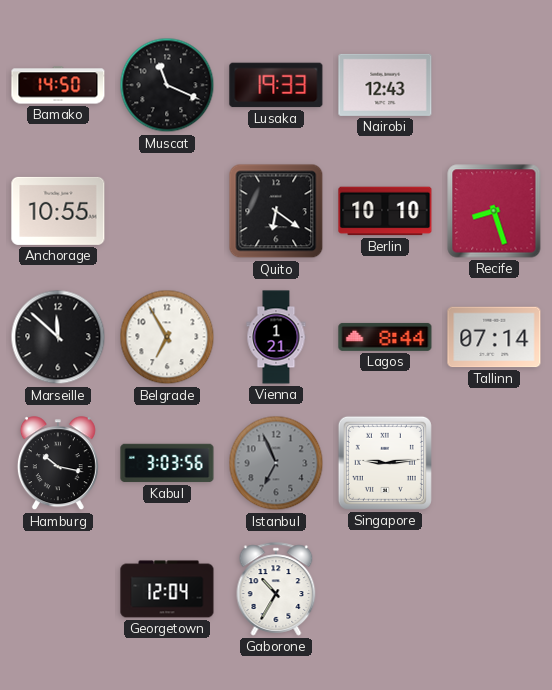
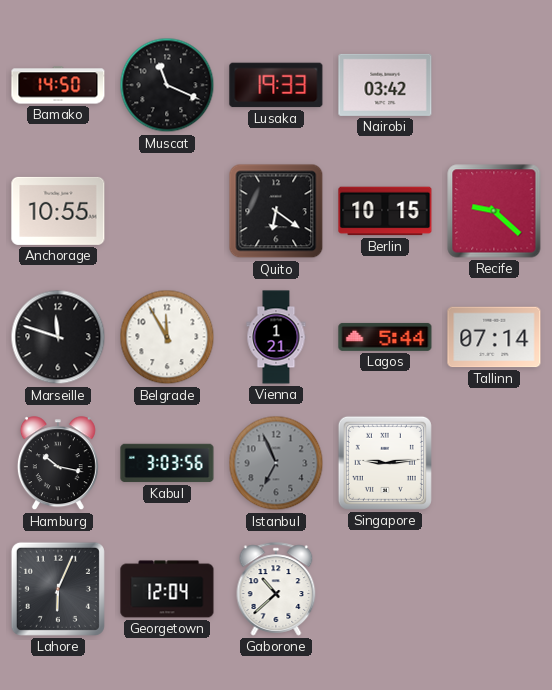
Nairobi: 12:43 -> 03:42 (385, 85)
Berlin: 10:10 -> 10:15 (385, 211)
Recife: 8:27 -> 9:22 (494, 211)
Marseille: 11:52 -> 11:48 (58, 337)
Belgrade: 6:55 -> 11:55 (167, 337)
Lagos: 8:44 -> 5:44 (385, 337)
Lahore: none -> 6:04 (58, 589)
Gaborone: 10:35 -> 10:38 (276, 589)
